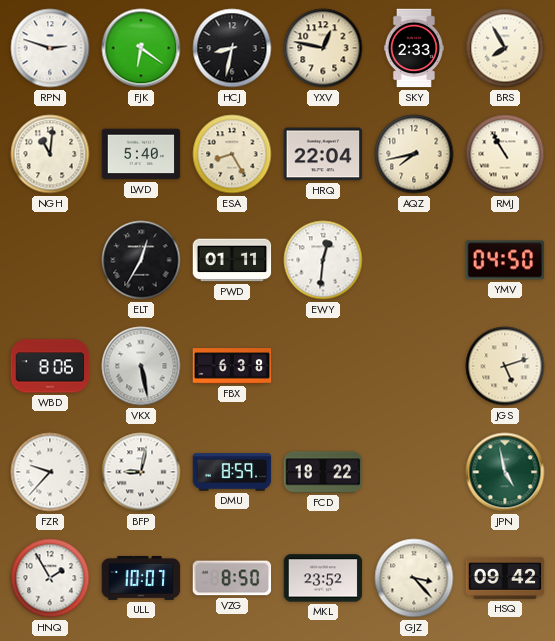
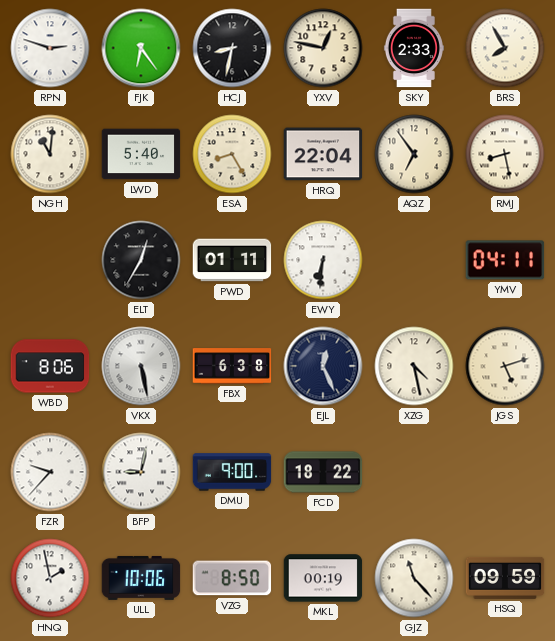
FJK: 6:21 -> 6:24 (141, 48)
AQZ: 7:43 -> 6:54 (414, 154)
RMJ: 10:55 -> 8:28 (505, 154)
EWY: 12:31 -> 6:31 (323, 260)
YMV: 04:50 -> 04:11 (505, 260)
EJL: none -> 12:26 (323, 366)
XZG: none -> 4:28 (414, 366)
DMU: 8:59 -> 9:00 (232, 472)
JPN: 4:58 -> none (505, 472)
HNQ: 1:55 -> 1:58 (50, 578)
ULL: 10:07 -> 10:06 (141, 578)
MKL: 23:52 -> 00:19 (323, 578)
GJZ: 3:23 -> 11:23 (414, 578)
HSQ: 09:42 -> 09:59 (505, 578)
